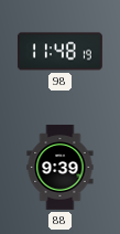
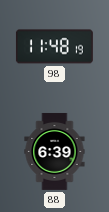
88: 9:39 -> 6:39 (55, 152)
